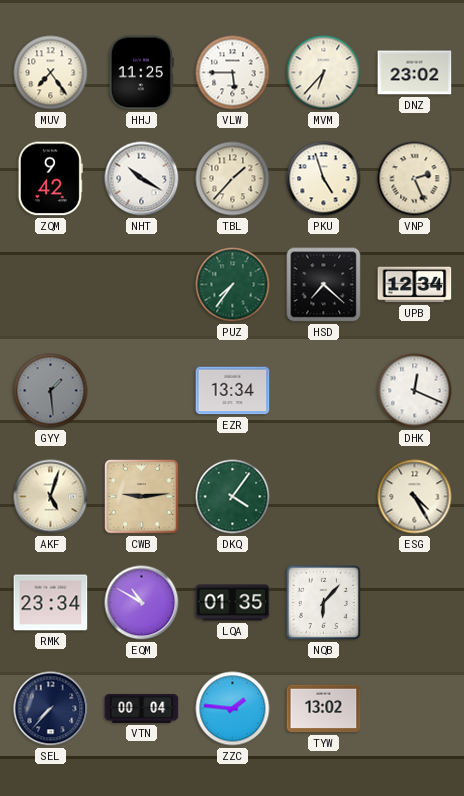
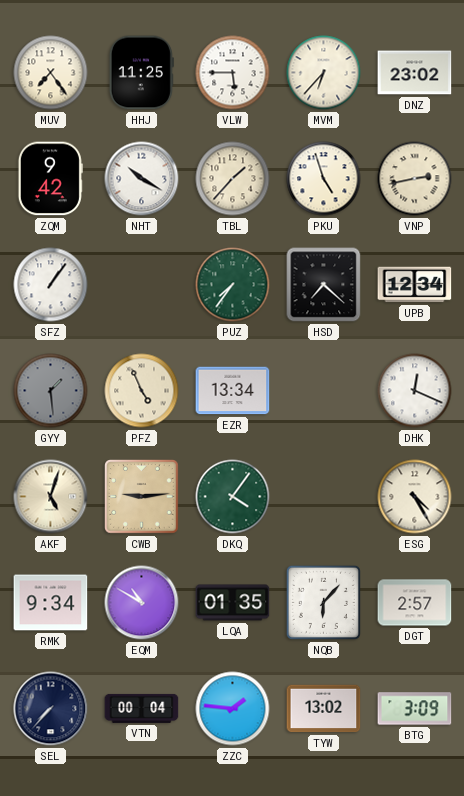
VNP: 2:26 -> 2:43 (415, 179)
SFZ: none -> 1:06 (51, 285)
PFZ: none -> 4:56 (142, 391)
RMK: 23:34 -> 9:34 (51, 603)
DGT: none -> 2:57 (415, 603)
BTG: none -> 3:09 (415, 709)
